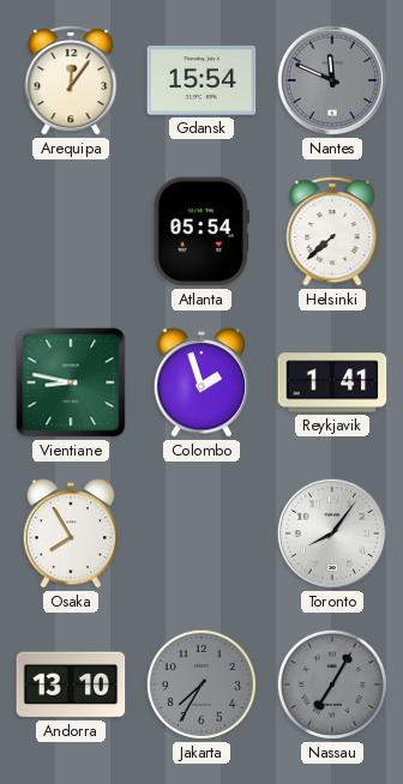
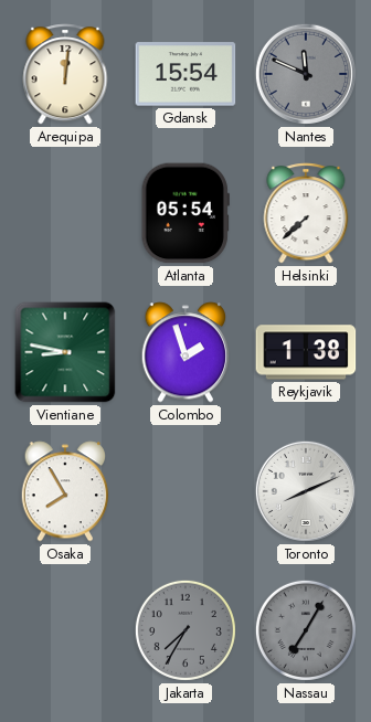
Arequipa: 12:06 -> 12:01 (65, 74)
Reykjavik: 1:41 -> 1:38 (306, 352)
Toronto: 8:06 -> 8:11 (306, 491)
Andorra: 13:10 -> none (71, 685)
